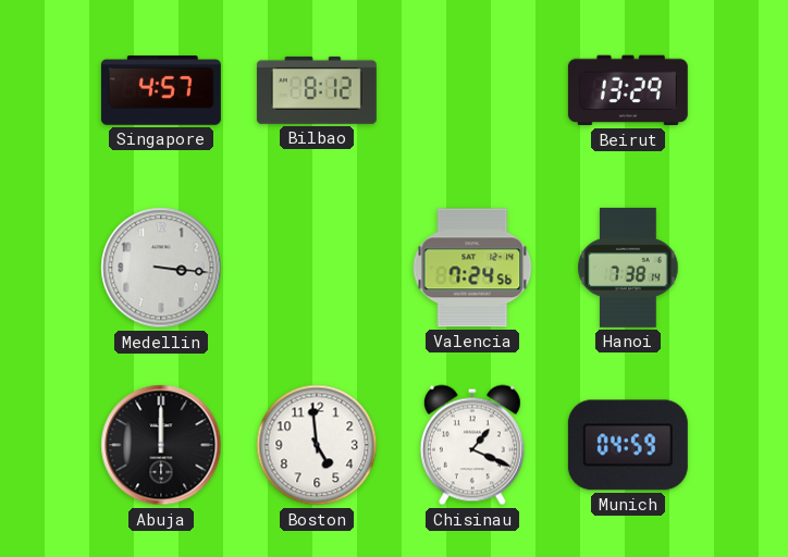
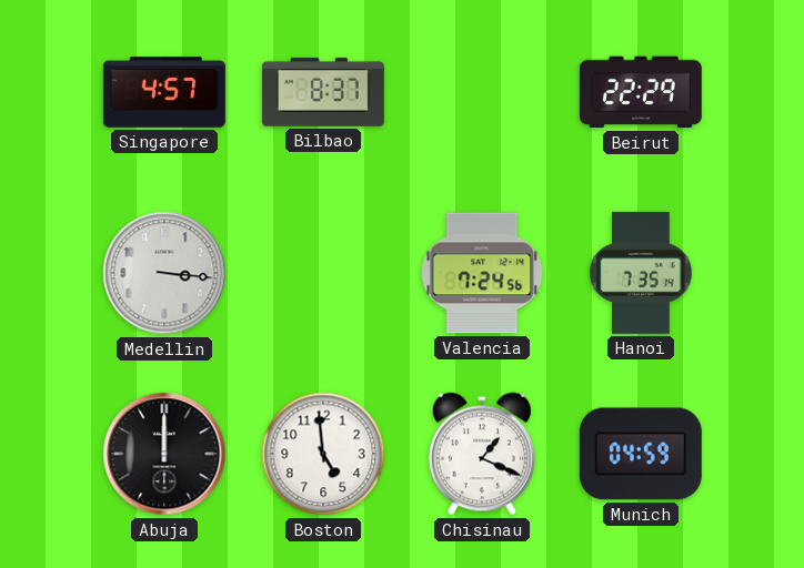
Bilbao: 8:12 -> 8:37 (323, 92)
Beirut: 13:29 -> 22:29 (641, 92)
Hanoi: 7:38 -> 7:35 (641, 273)
